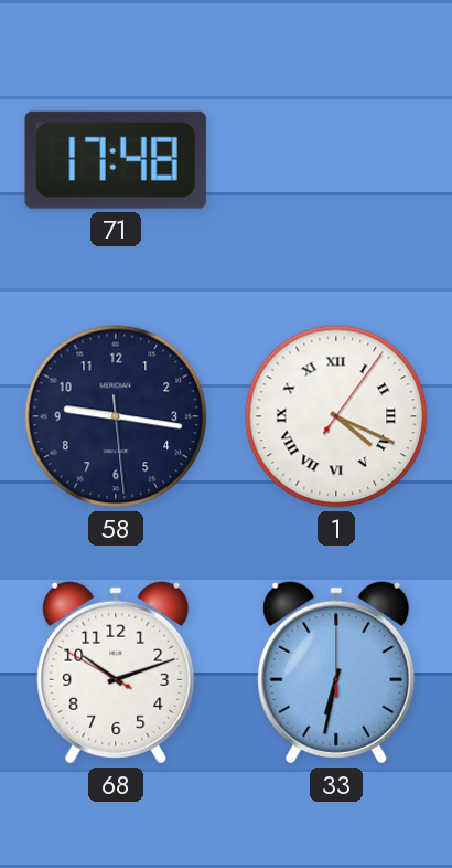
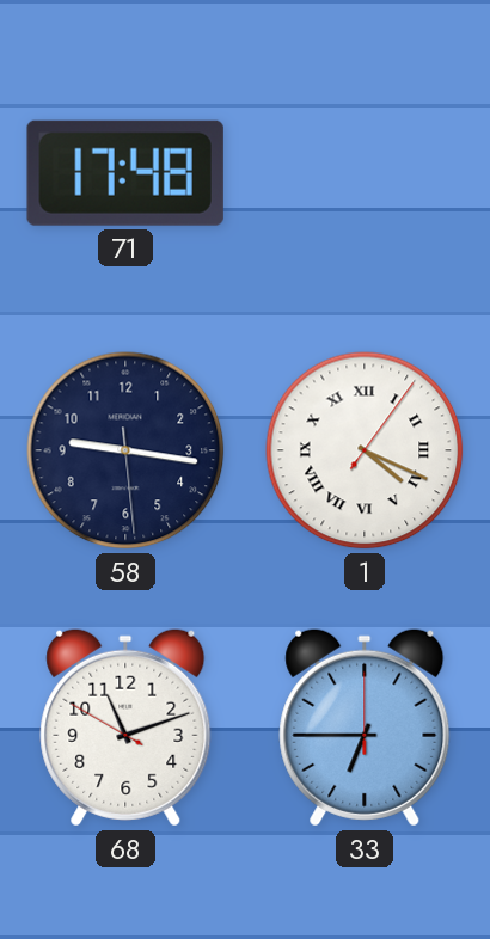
68: 10:11 -> 11:11 (125, 728)
33: 6:32 -> 6:45 (365, 728)
